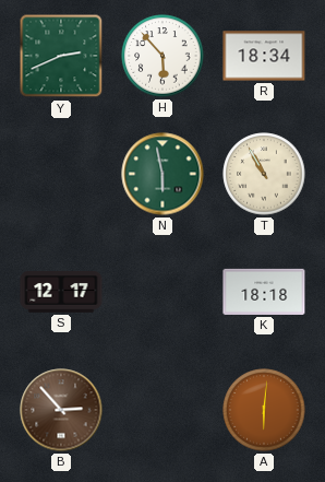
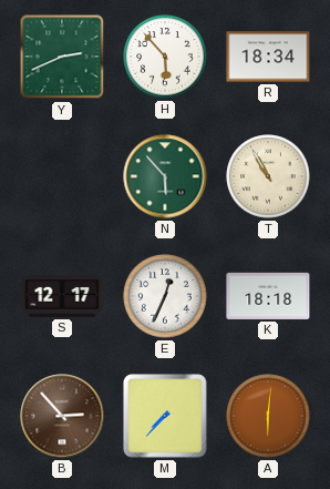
N: 5:58 -> 5:53 (165, 176)
E: none -> 12:34 (165, 296)
M: none -> 7:37 (165, 416)
